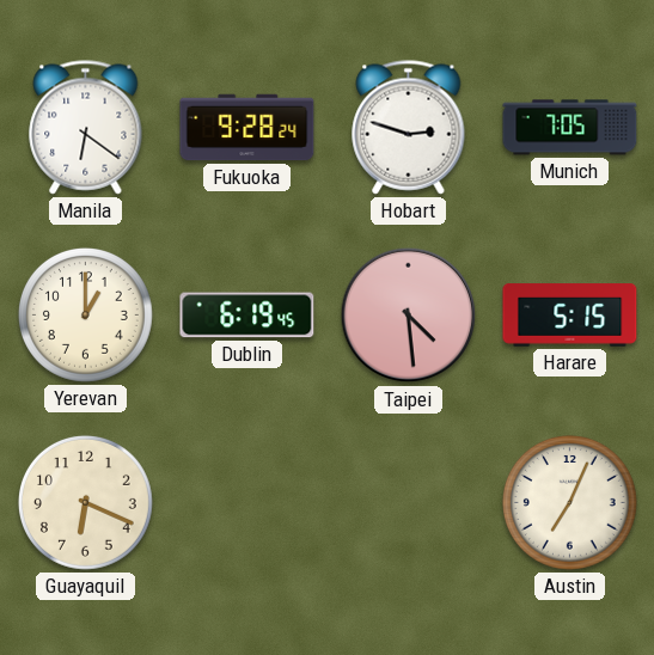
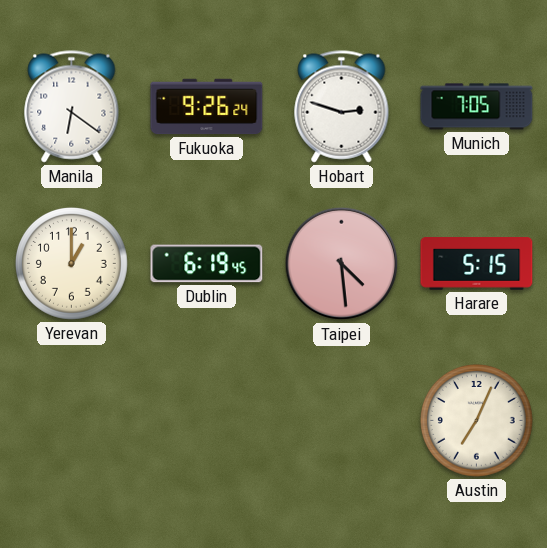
Fukuoka: 9:28 -> 9:26 (207, 107)
Guayaquil: 6:19 -> none (86, 503)
